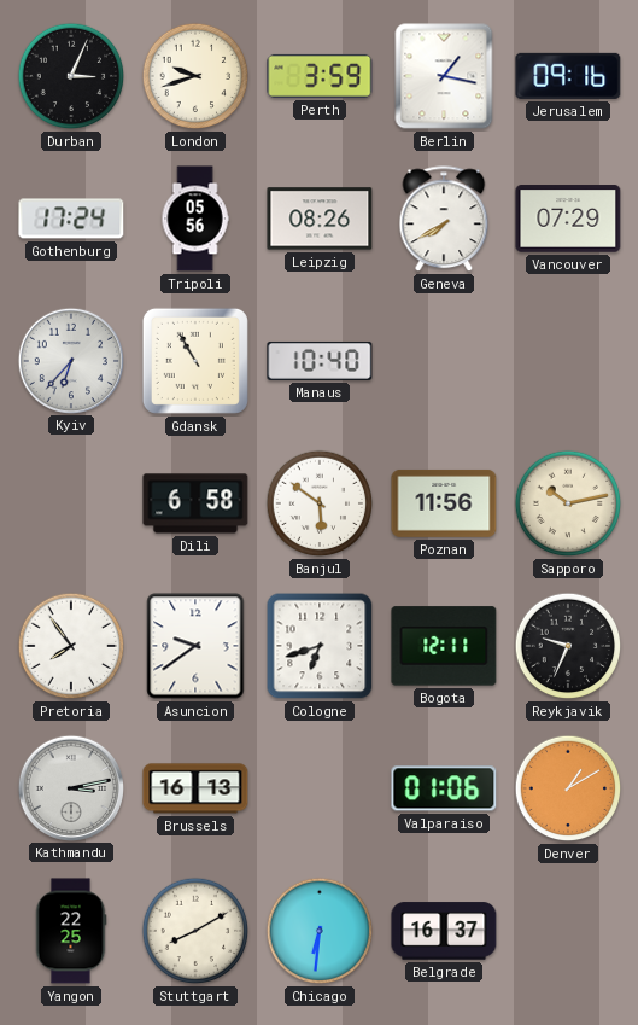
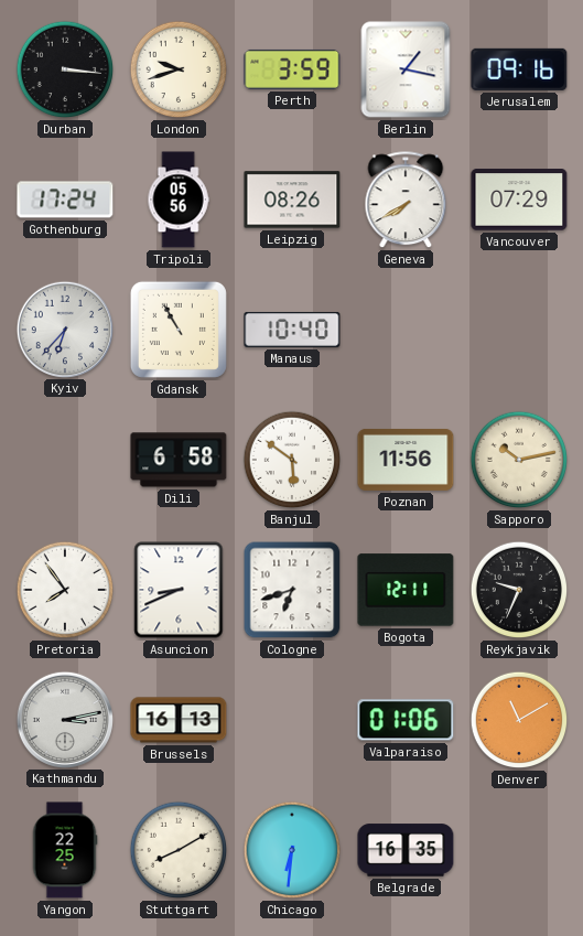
Durban: 3:04 -> 3:16 (65, 69)
Asuncion: 9:39 -> 8:41 (179, 590)
Denver: 1:10 -> 11:10 (519, 720)
Belgrade: 16:37 -> 16:35 (406, 850)
